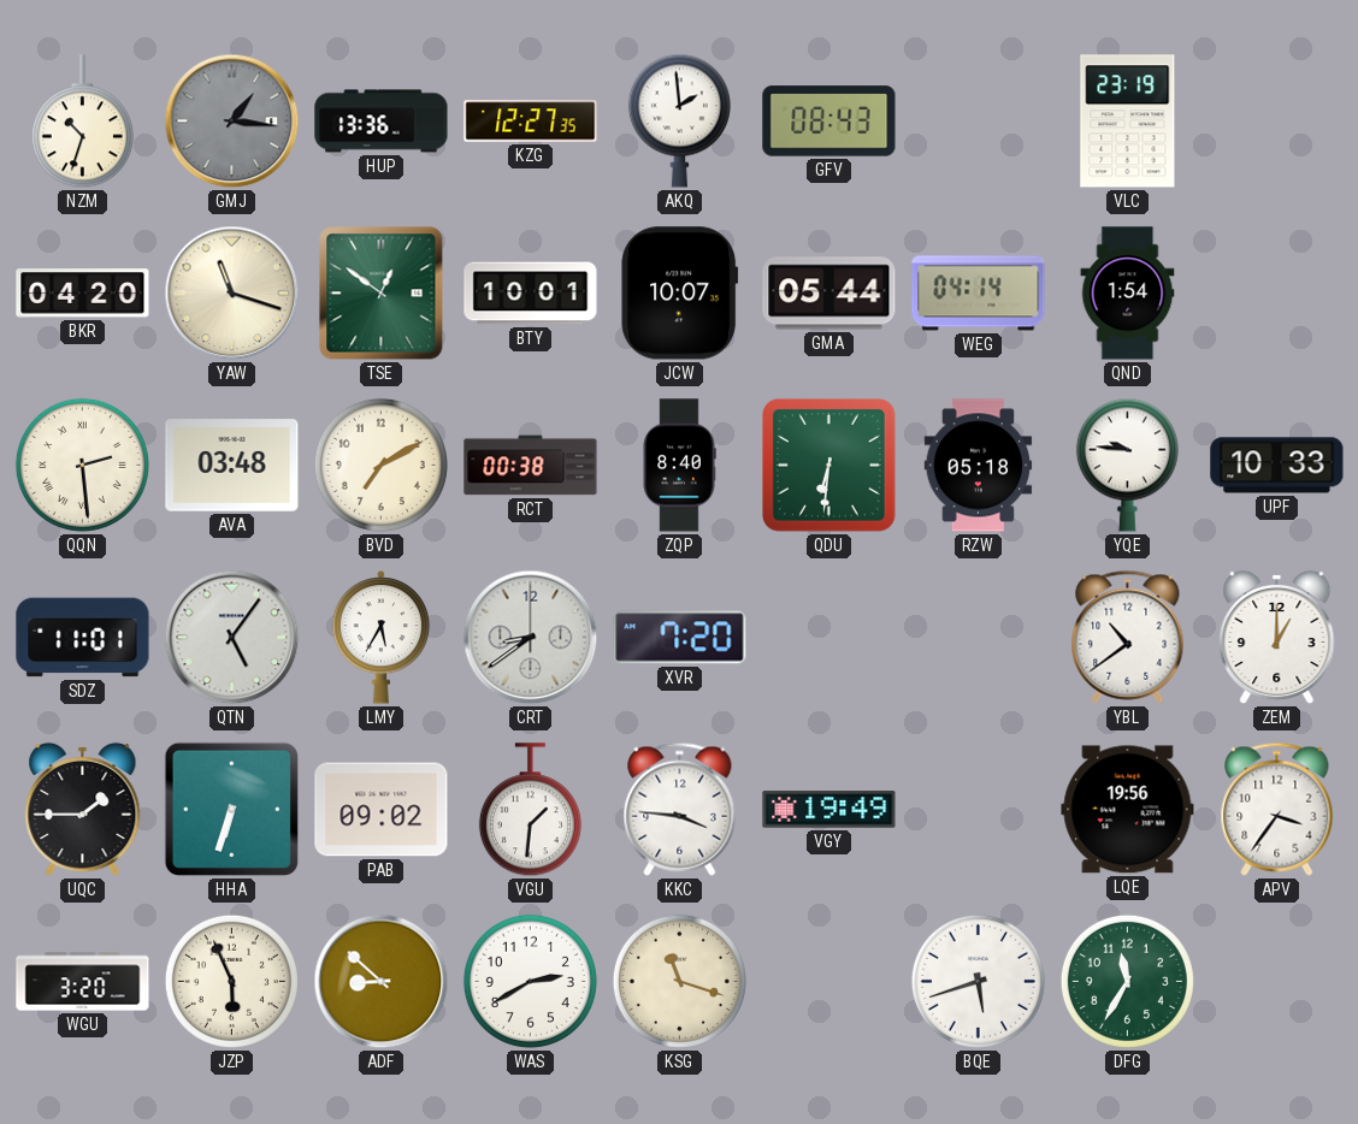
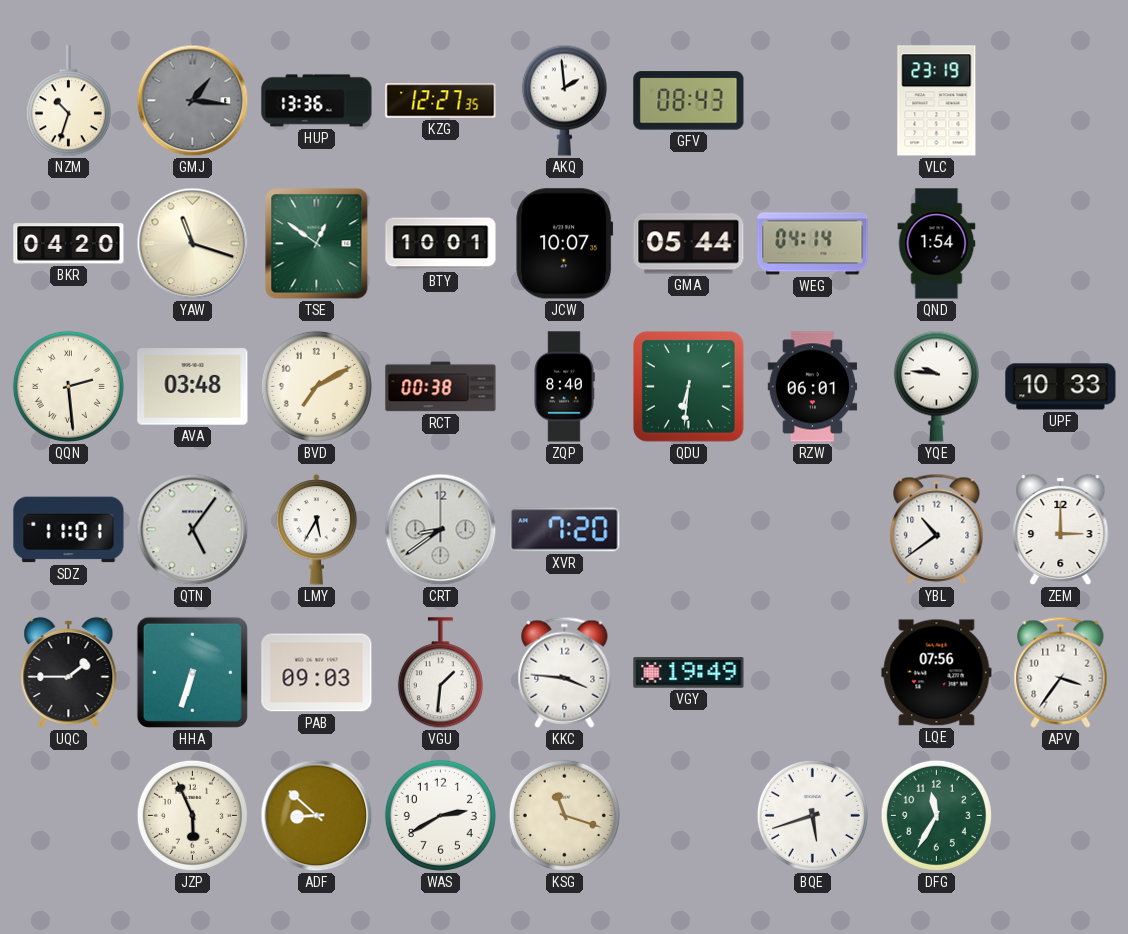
RZW: 05:18 -> 06:01 (813, 387)
ZEM: 1:00 -> 3:00 (1061, 530)
PAB: 09:02 -> 09:03 (317, 673)
LQE: 19:56 -> 07:56 (937, 673)
WGU: 3:20 -> none (83, 982)
